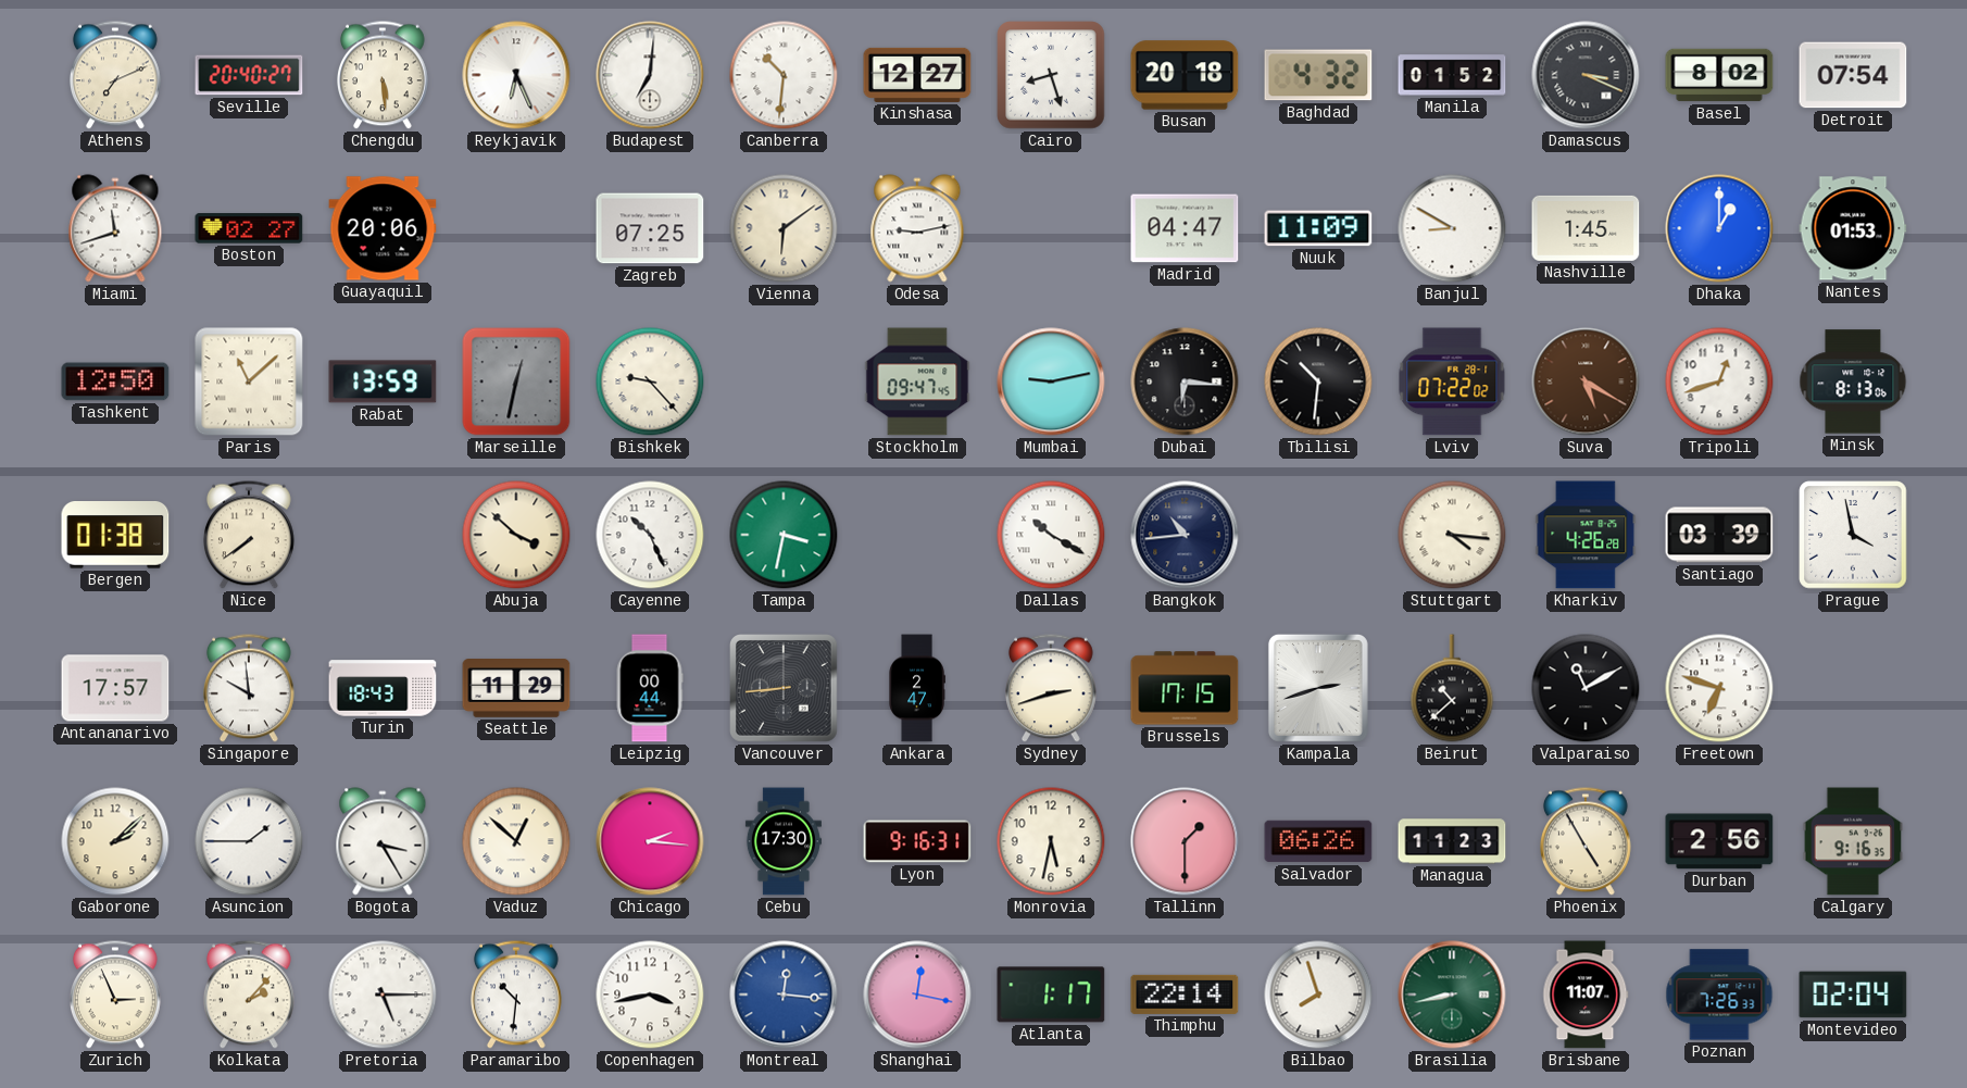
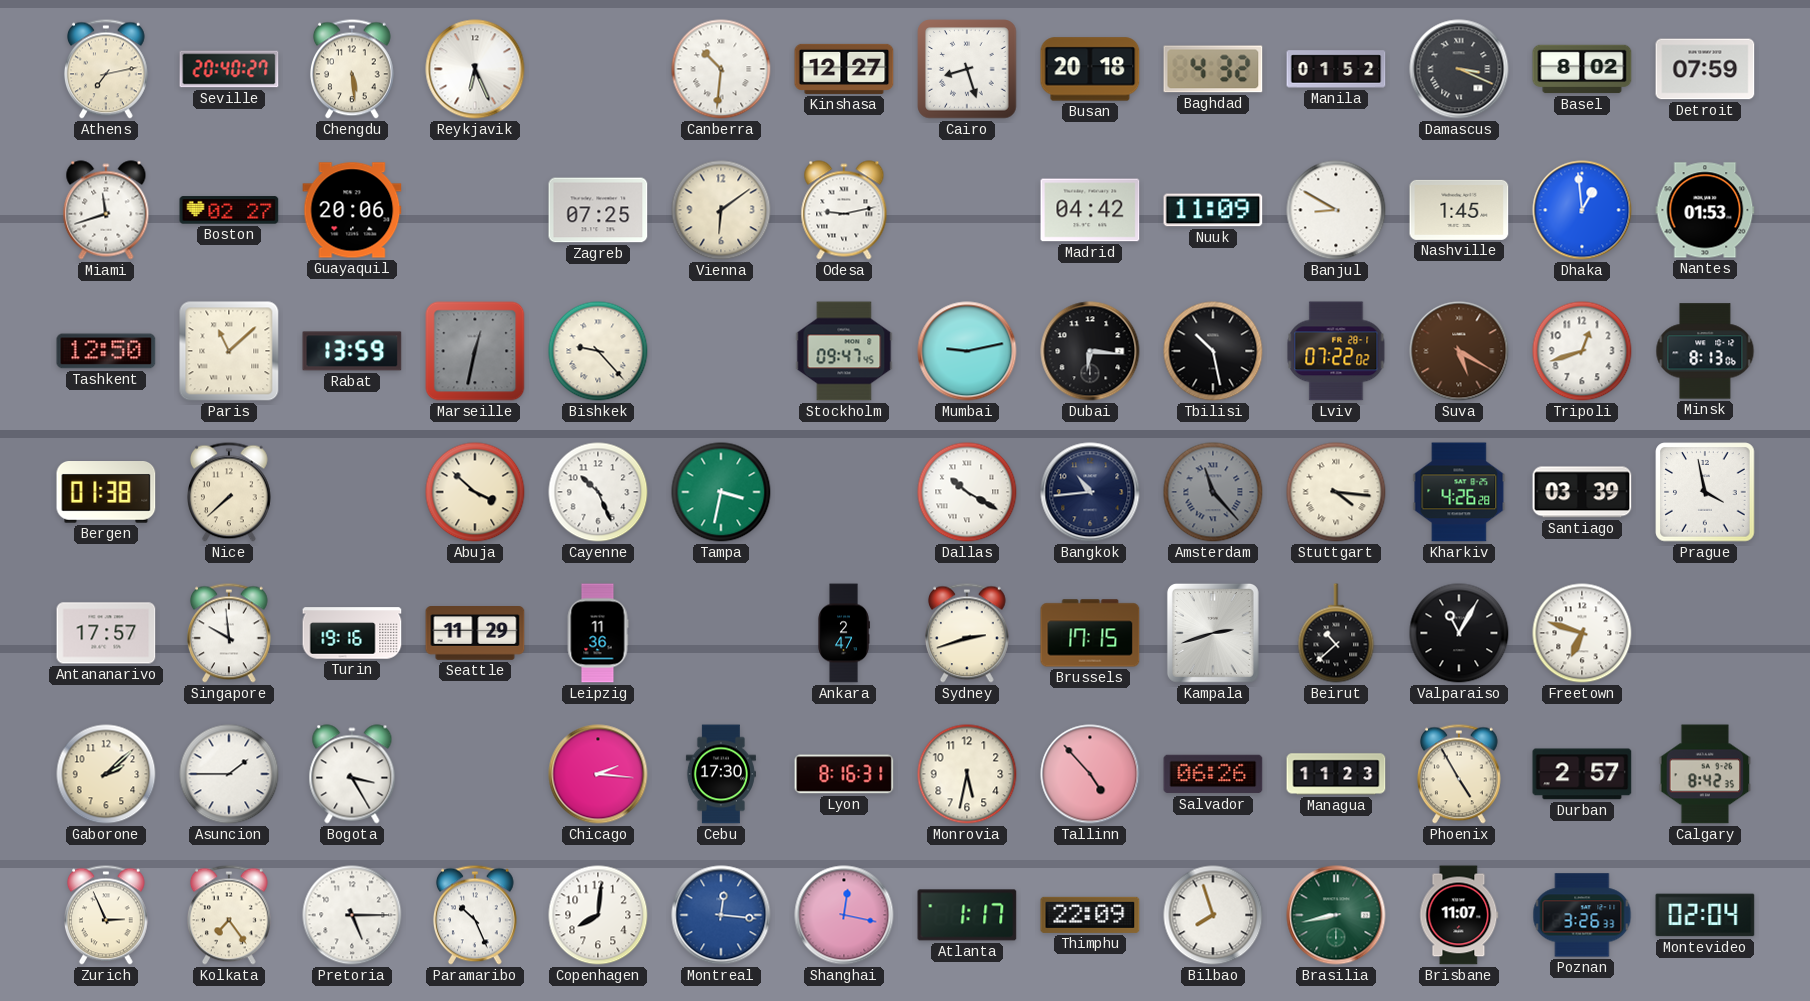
Athens: 7:11 -> 7:13 (107, 69)
Budapest: 7:01 -> none (650, 75)
Detroit: 07:54 -> 07:59 (1705, 69)
Madrid: 04:47 -> 04:42 (1090, 210)
Dhaka: 1:00 -> 12:59 (1582, 210)
Tbilisi: 10:31 -> 10:28 (1213, 351)
Nice: 7:39 -> 7:38 (230, 492)
Amsterdam: none -> 11:23 (1213, 492)
Turin: 18:43 -> 19:16 (352, 633)
Leipzig: 00:44 -> 11:36 (598, 633)
Vancouver: 8:44 -> none (785, 689)
Valparaiso: 11:10 -> 11:05 (1459, 633)
Vaduz: 12:52 -> none (516, 841)
Lyon: 9:16 -> 8:16 (844, 774)
Tallinn: 1:30 -> 4:53 (1090, 774)
Durban: 2:56 -> 2:57 (1582, 774)
Calgary: 9:16 -> 8:42 (1705, 774)
Kolkata: 2:07 -> 7:24 (230, 915)
Paramaribo: 10:31 -> 10:26 (476, 915)
Copenhagen: 3:43 -> 8:01 (598, 915)
Thimphu: 22:14 -> 22:09 (1090, 915)
Poznan: 7:26 -> 3:26 (1582, 915)
